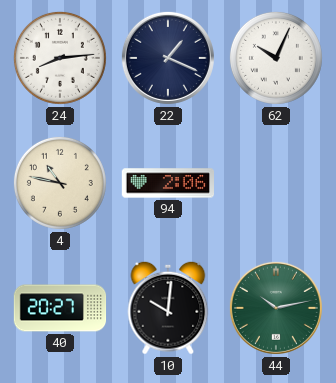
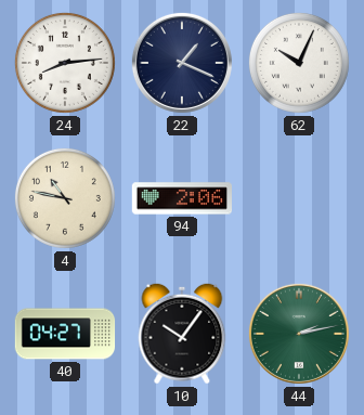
40: 20:27 -> 04:27 (65, 334)
10: 10:01 -> 10:06 (182, 334)
44: 10:13 -> 2:13 (299, 334)
